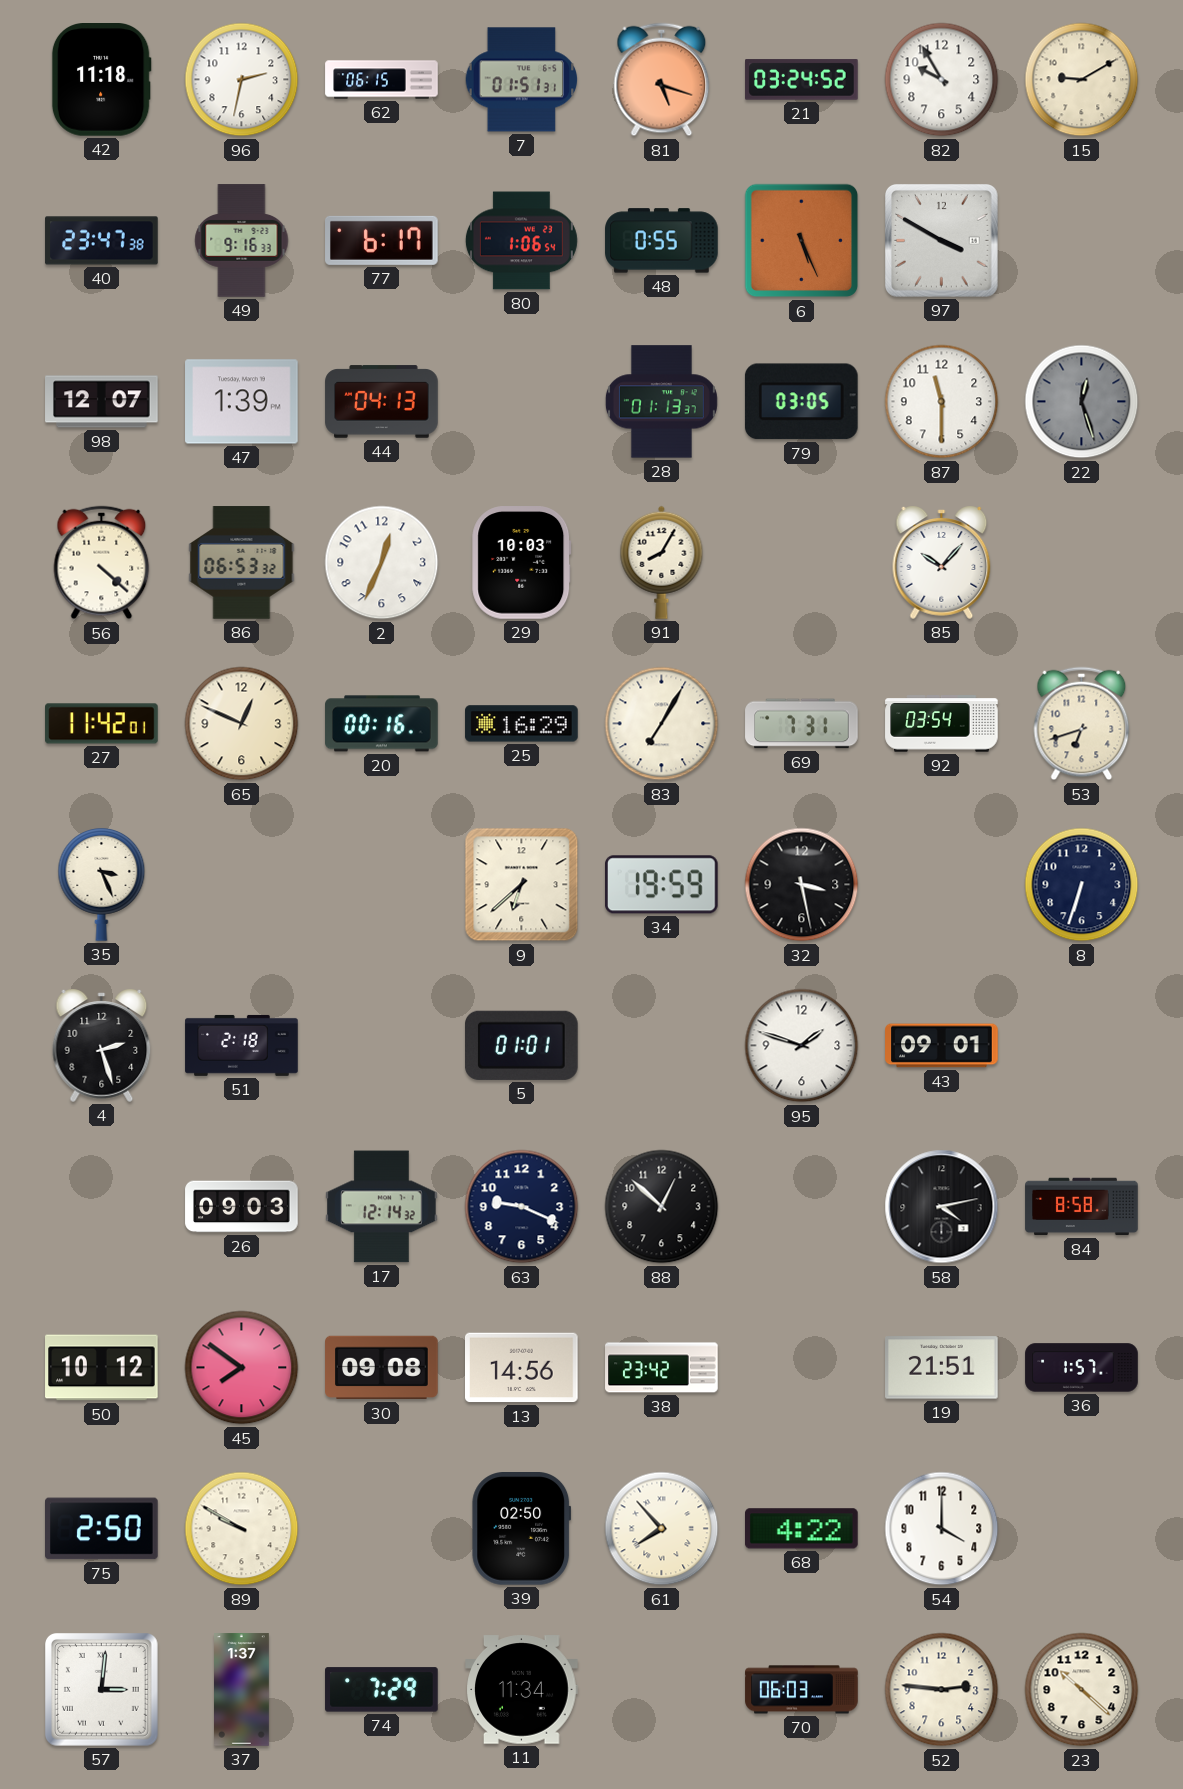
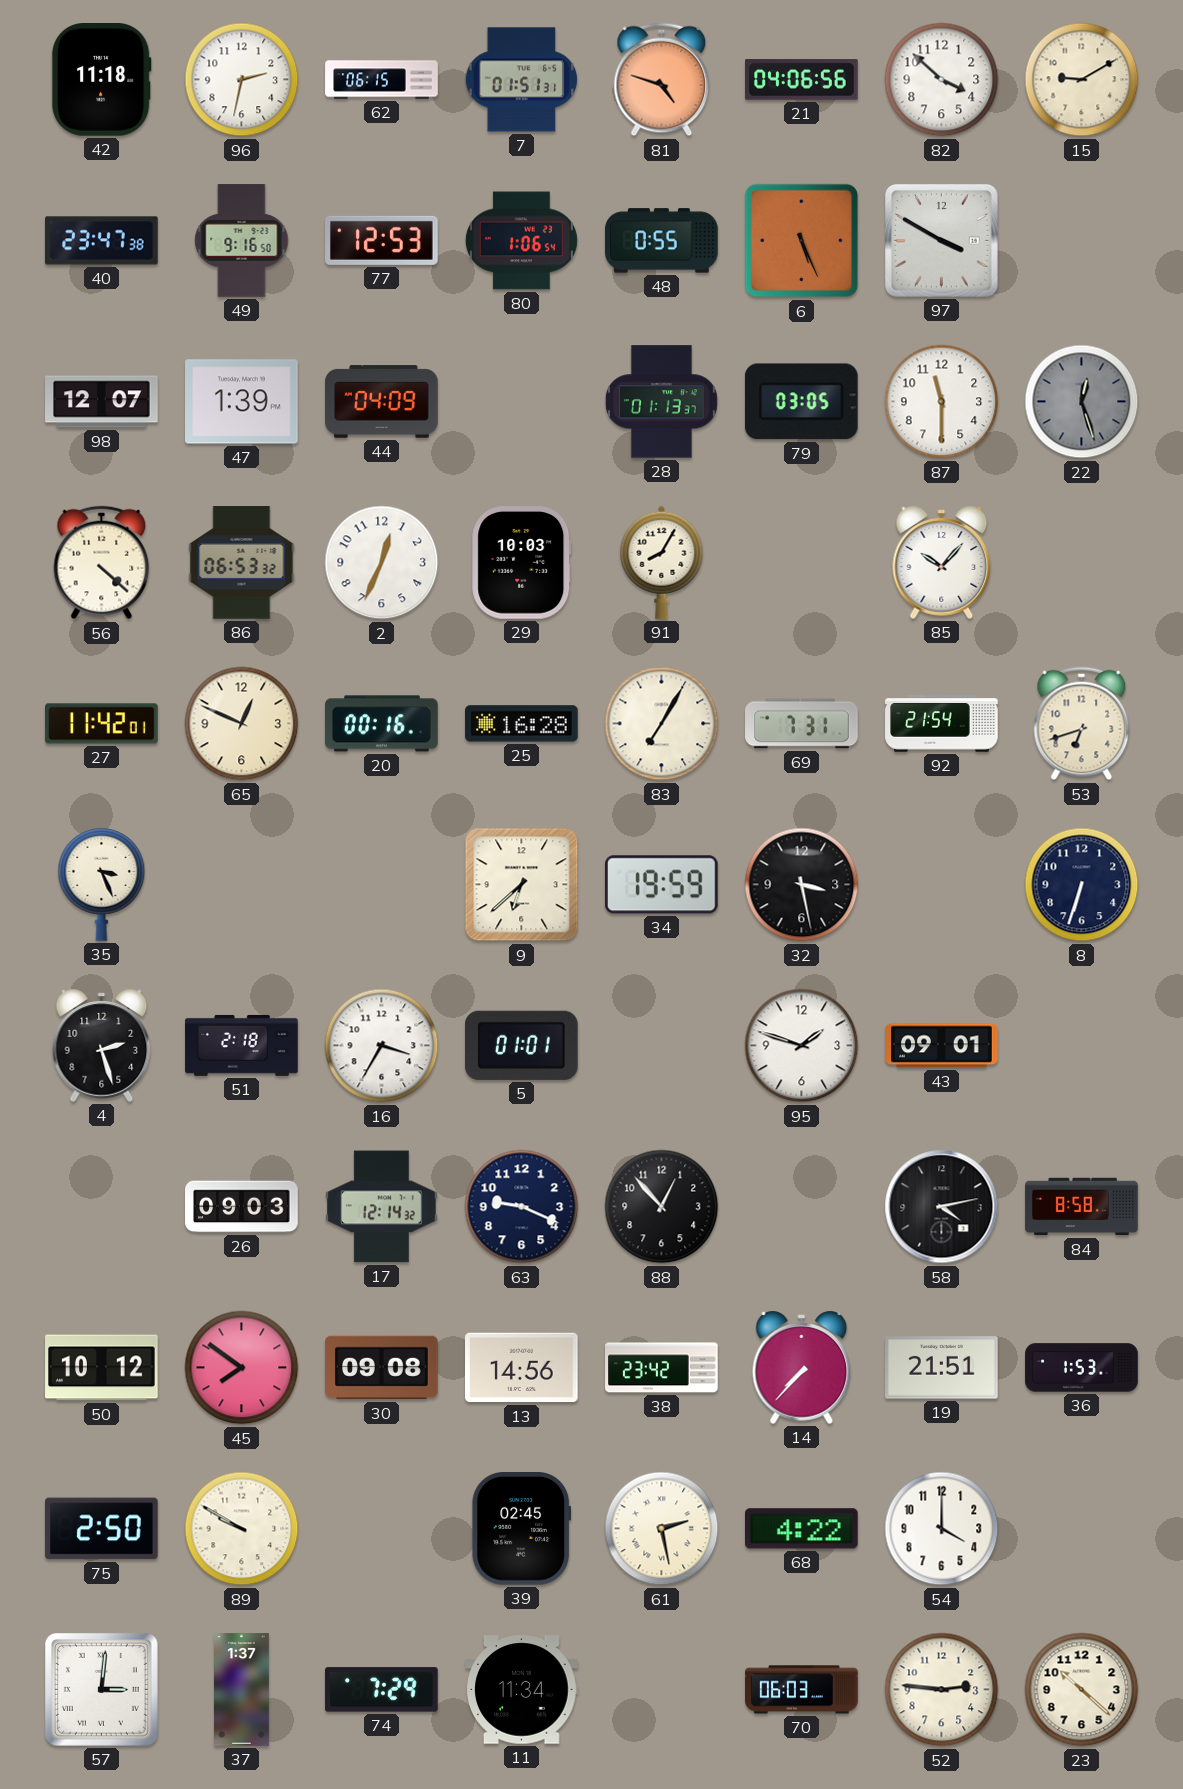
81: 5:18 -> 4:48 (662, 80)
21: 03:24 -> 04:06 (802, 80)
82: 9:55 -> 3:52 (942, 80)
49: 9:16:33 -> 9:16:50 (242, 241)
77: 6:17 -> 12:53 (382, 240)
44: 04:13 -> 04:09 (382, 402)
25: 16:29 -> 16:28 (522, 724)
92: 03:54 -> 21:54 (942, 724)
16: none -> 3:35 (382, 1046)
88: 12:52 -> 12:53 (662, 1207)
14: none -> 7:37 (802, 1367)
36: 1:57 -> 1:53 (1082, 1368)
39: 02:50 -> 02:45 (522, 1529)
61: 7:53 -> 2:28 (662, 1529)
